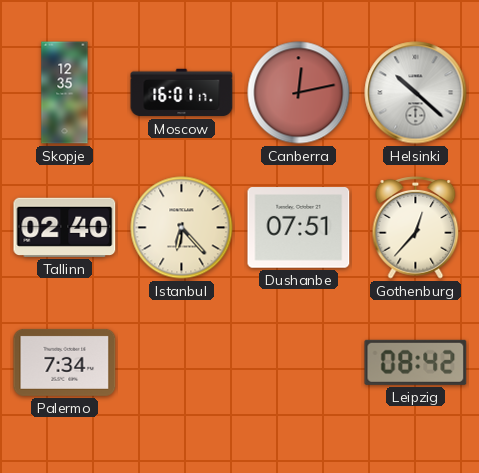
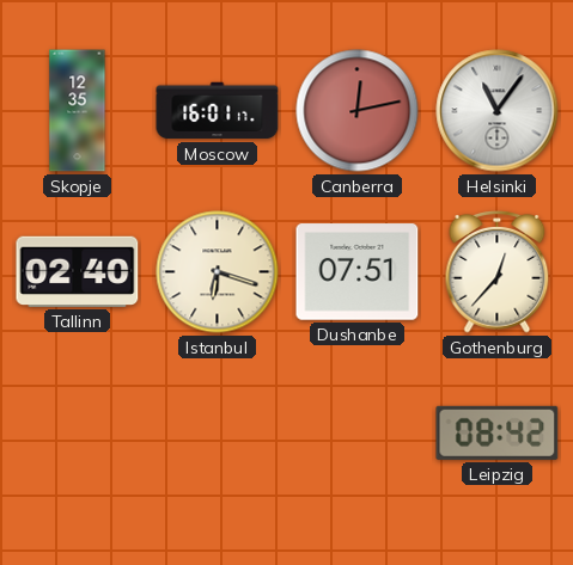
Helsinki: 10:22 -> 11:06 (498, 111)
Istanbul: 6:23 -> 6:18 (218, 272)
Palermo: 7:34 -> none (65, 362)
